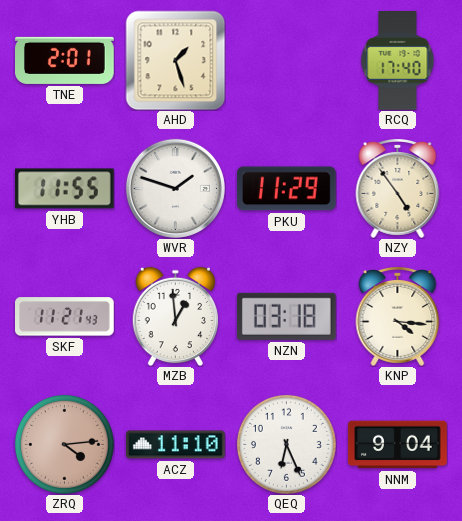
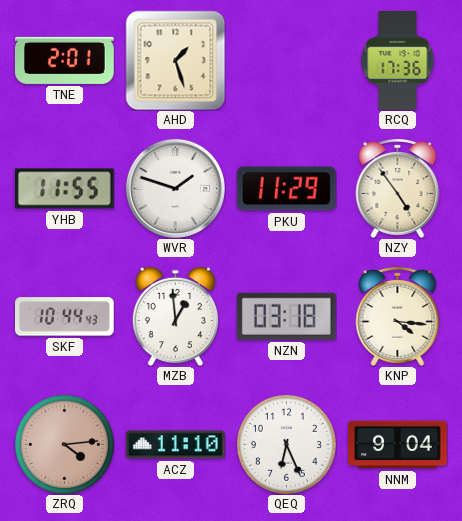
RCQ: 17:40 -> 17:36 (398, 61)
SKF: 11:21 -> 10:44 (65, 317)
